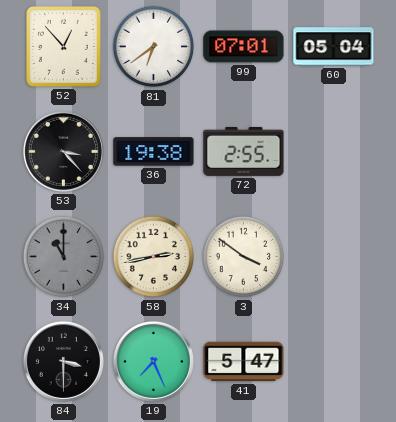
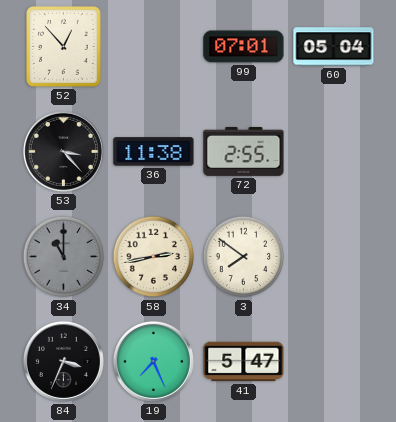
81: 6:39 -> none (154, 47)
36: 19:38 -> 11:38 (154, 152)
3: 3:51 -> 7:51 (244, 257)
84: 3:30 -> 3:34 (63, 361)
